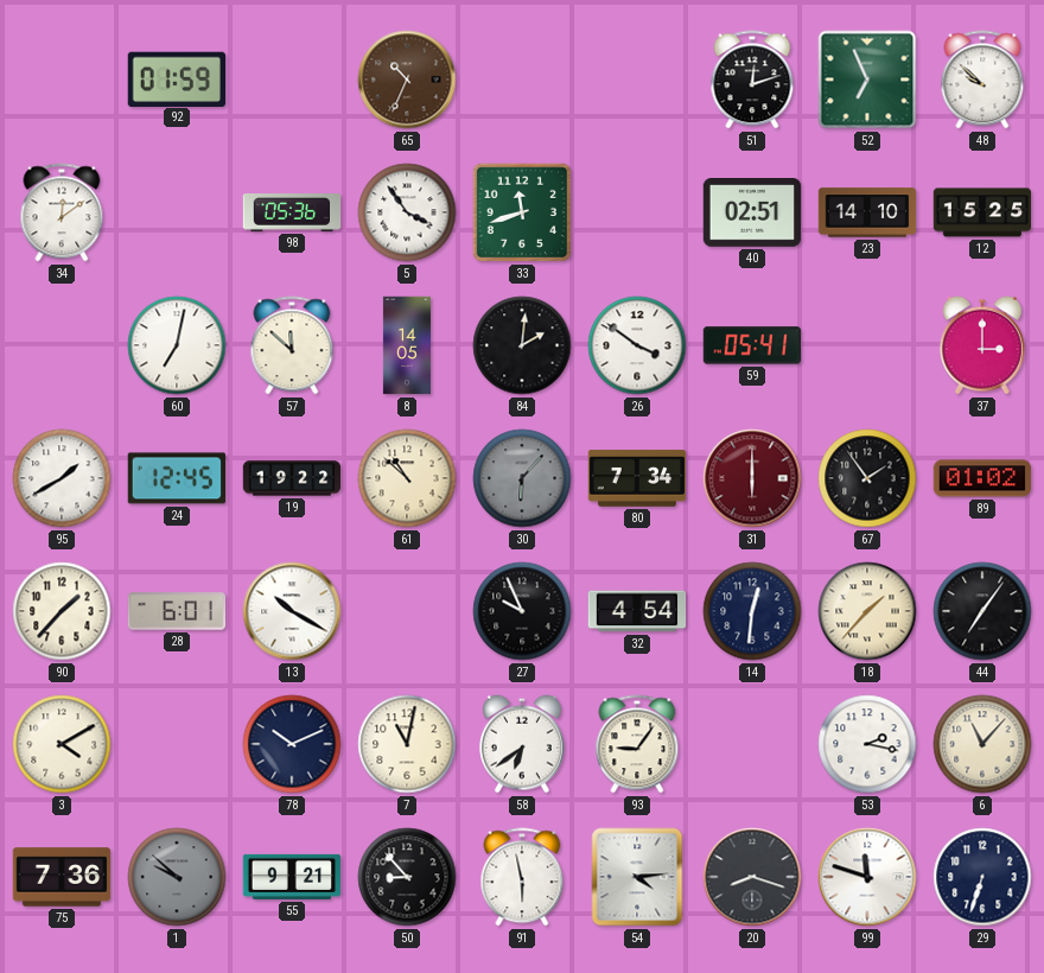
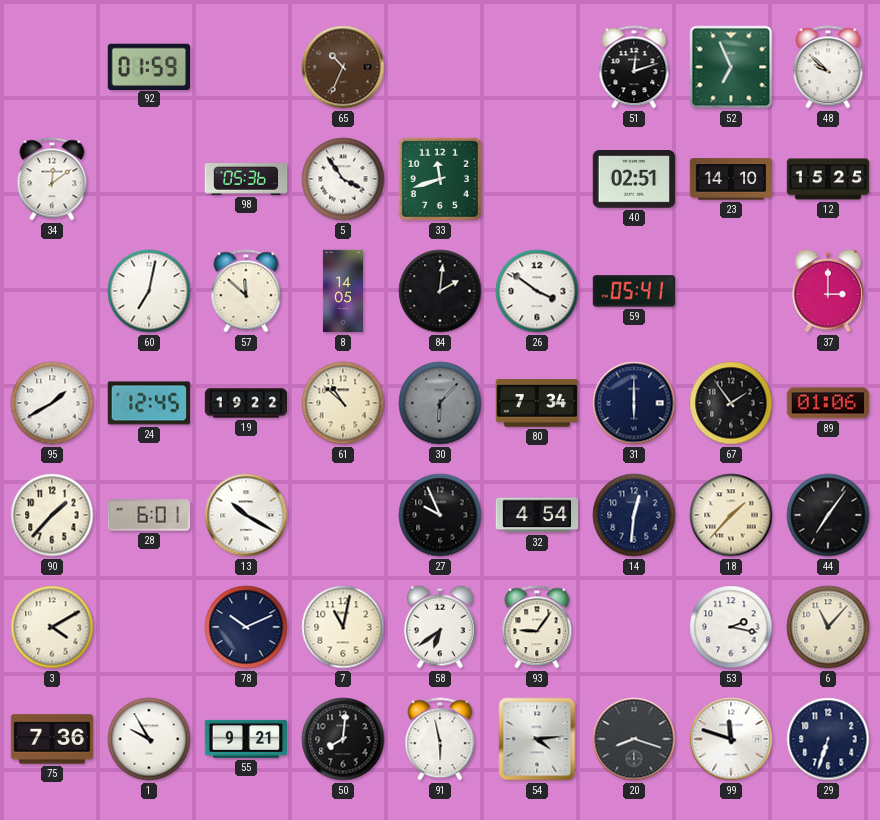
31 dial: burgundy -> navy (634, 403)
89: 01:02 -> 01:06 (828, 403)
1: 9:52 -> 9:55 (149, 739)
1 dial: grey -> white (149, 739)
50: 8:53 -> 8:01 (343, 739)
